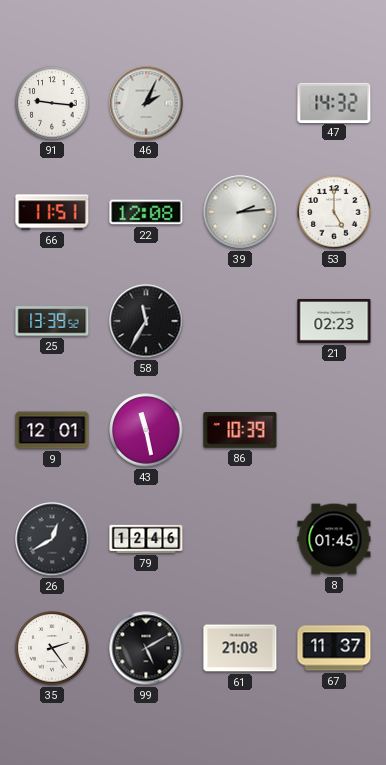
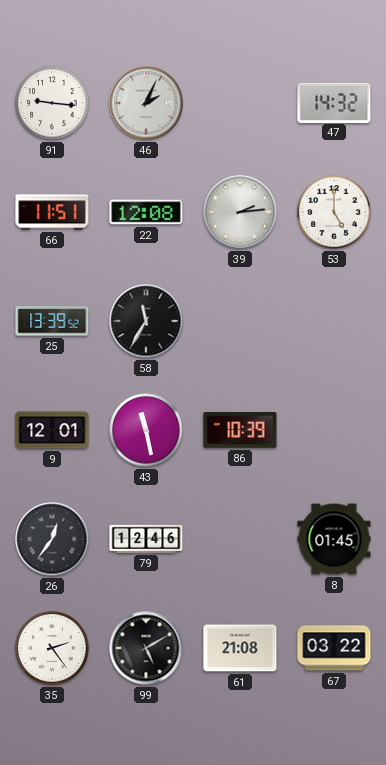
21: 02:23 -> none (334, 321)
26: 12:40 -> 12:36 (52, 539)
67: 11:37 -> 03:22 (334, 648)
